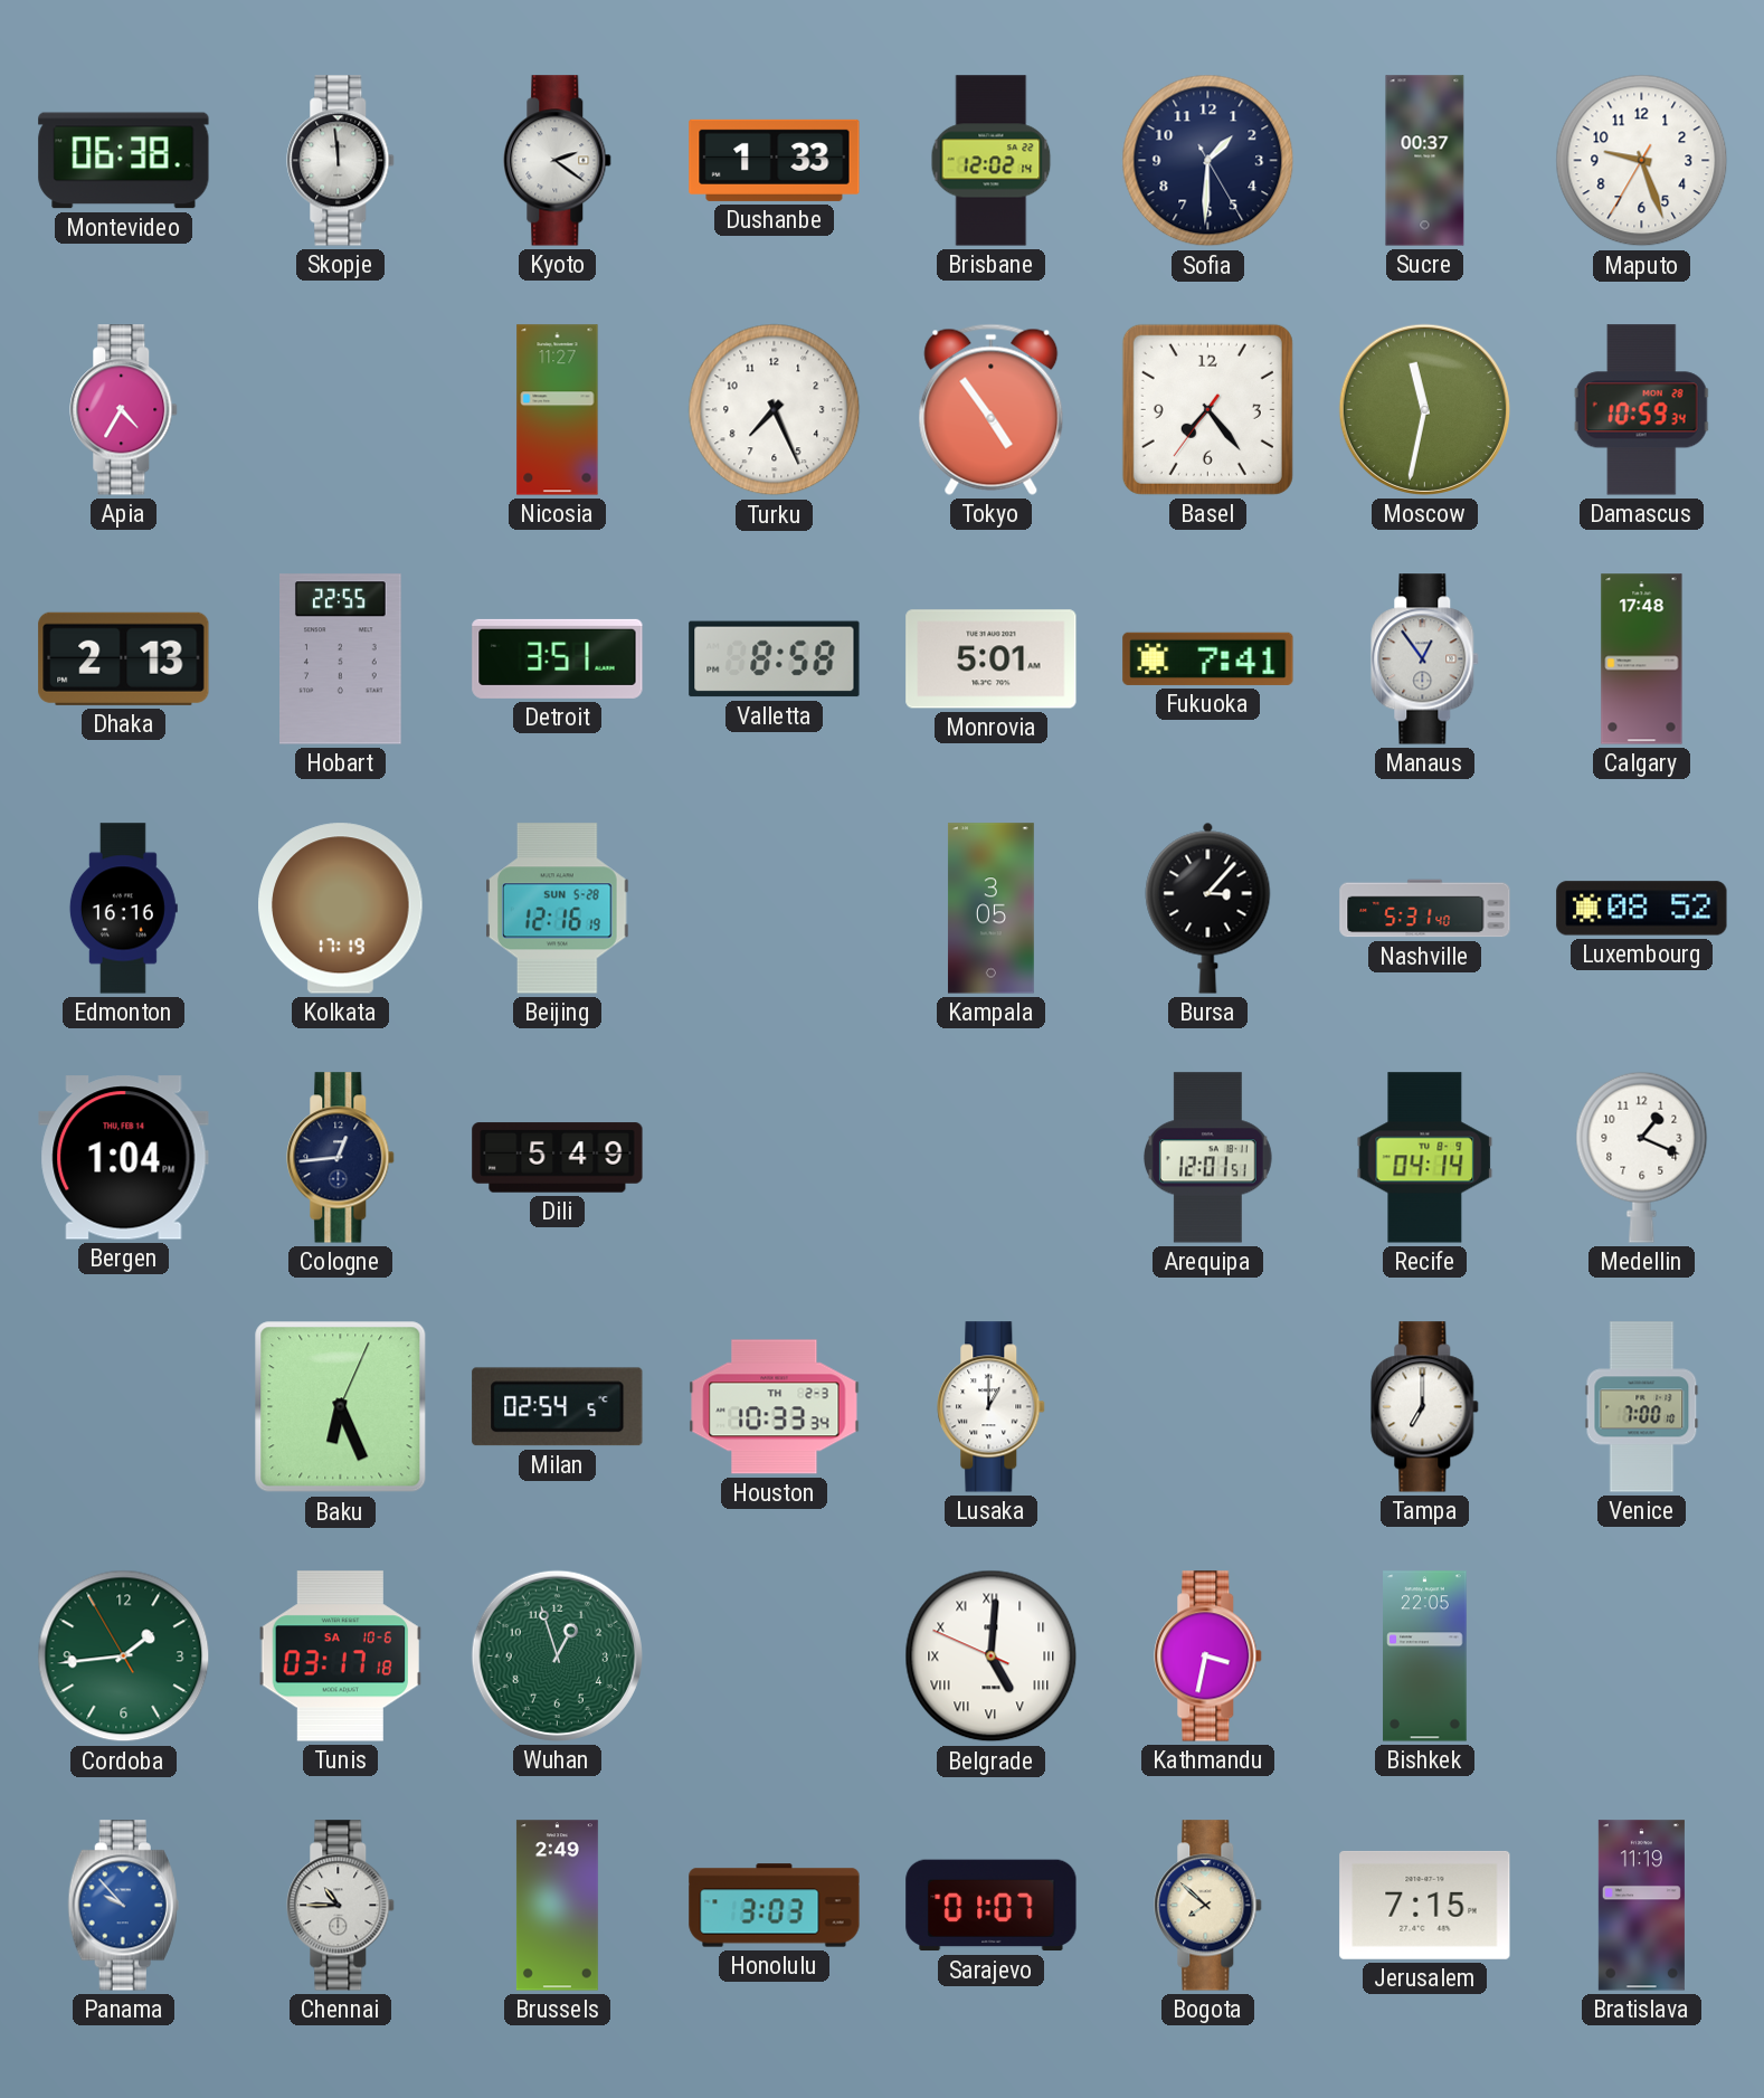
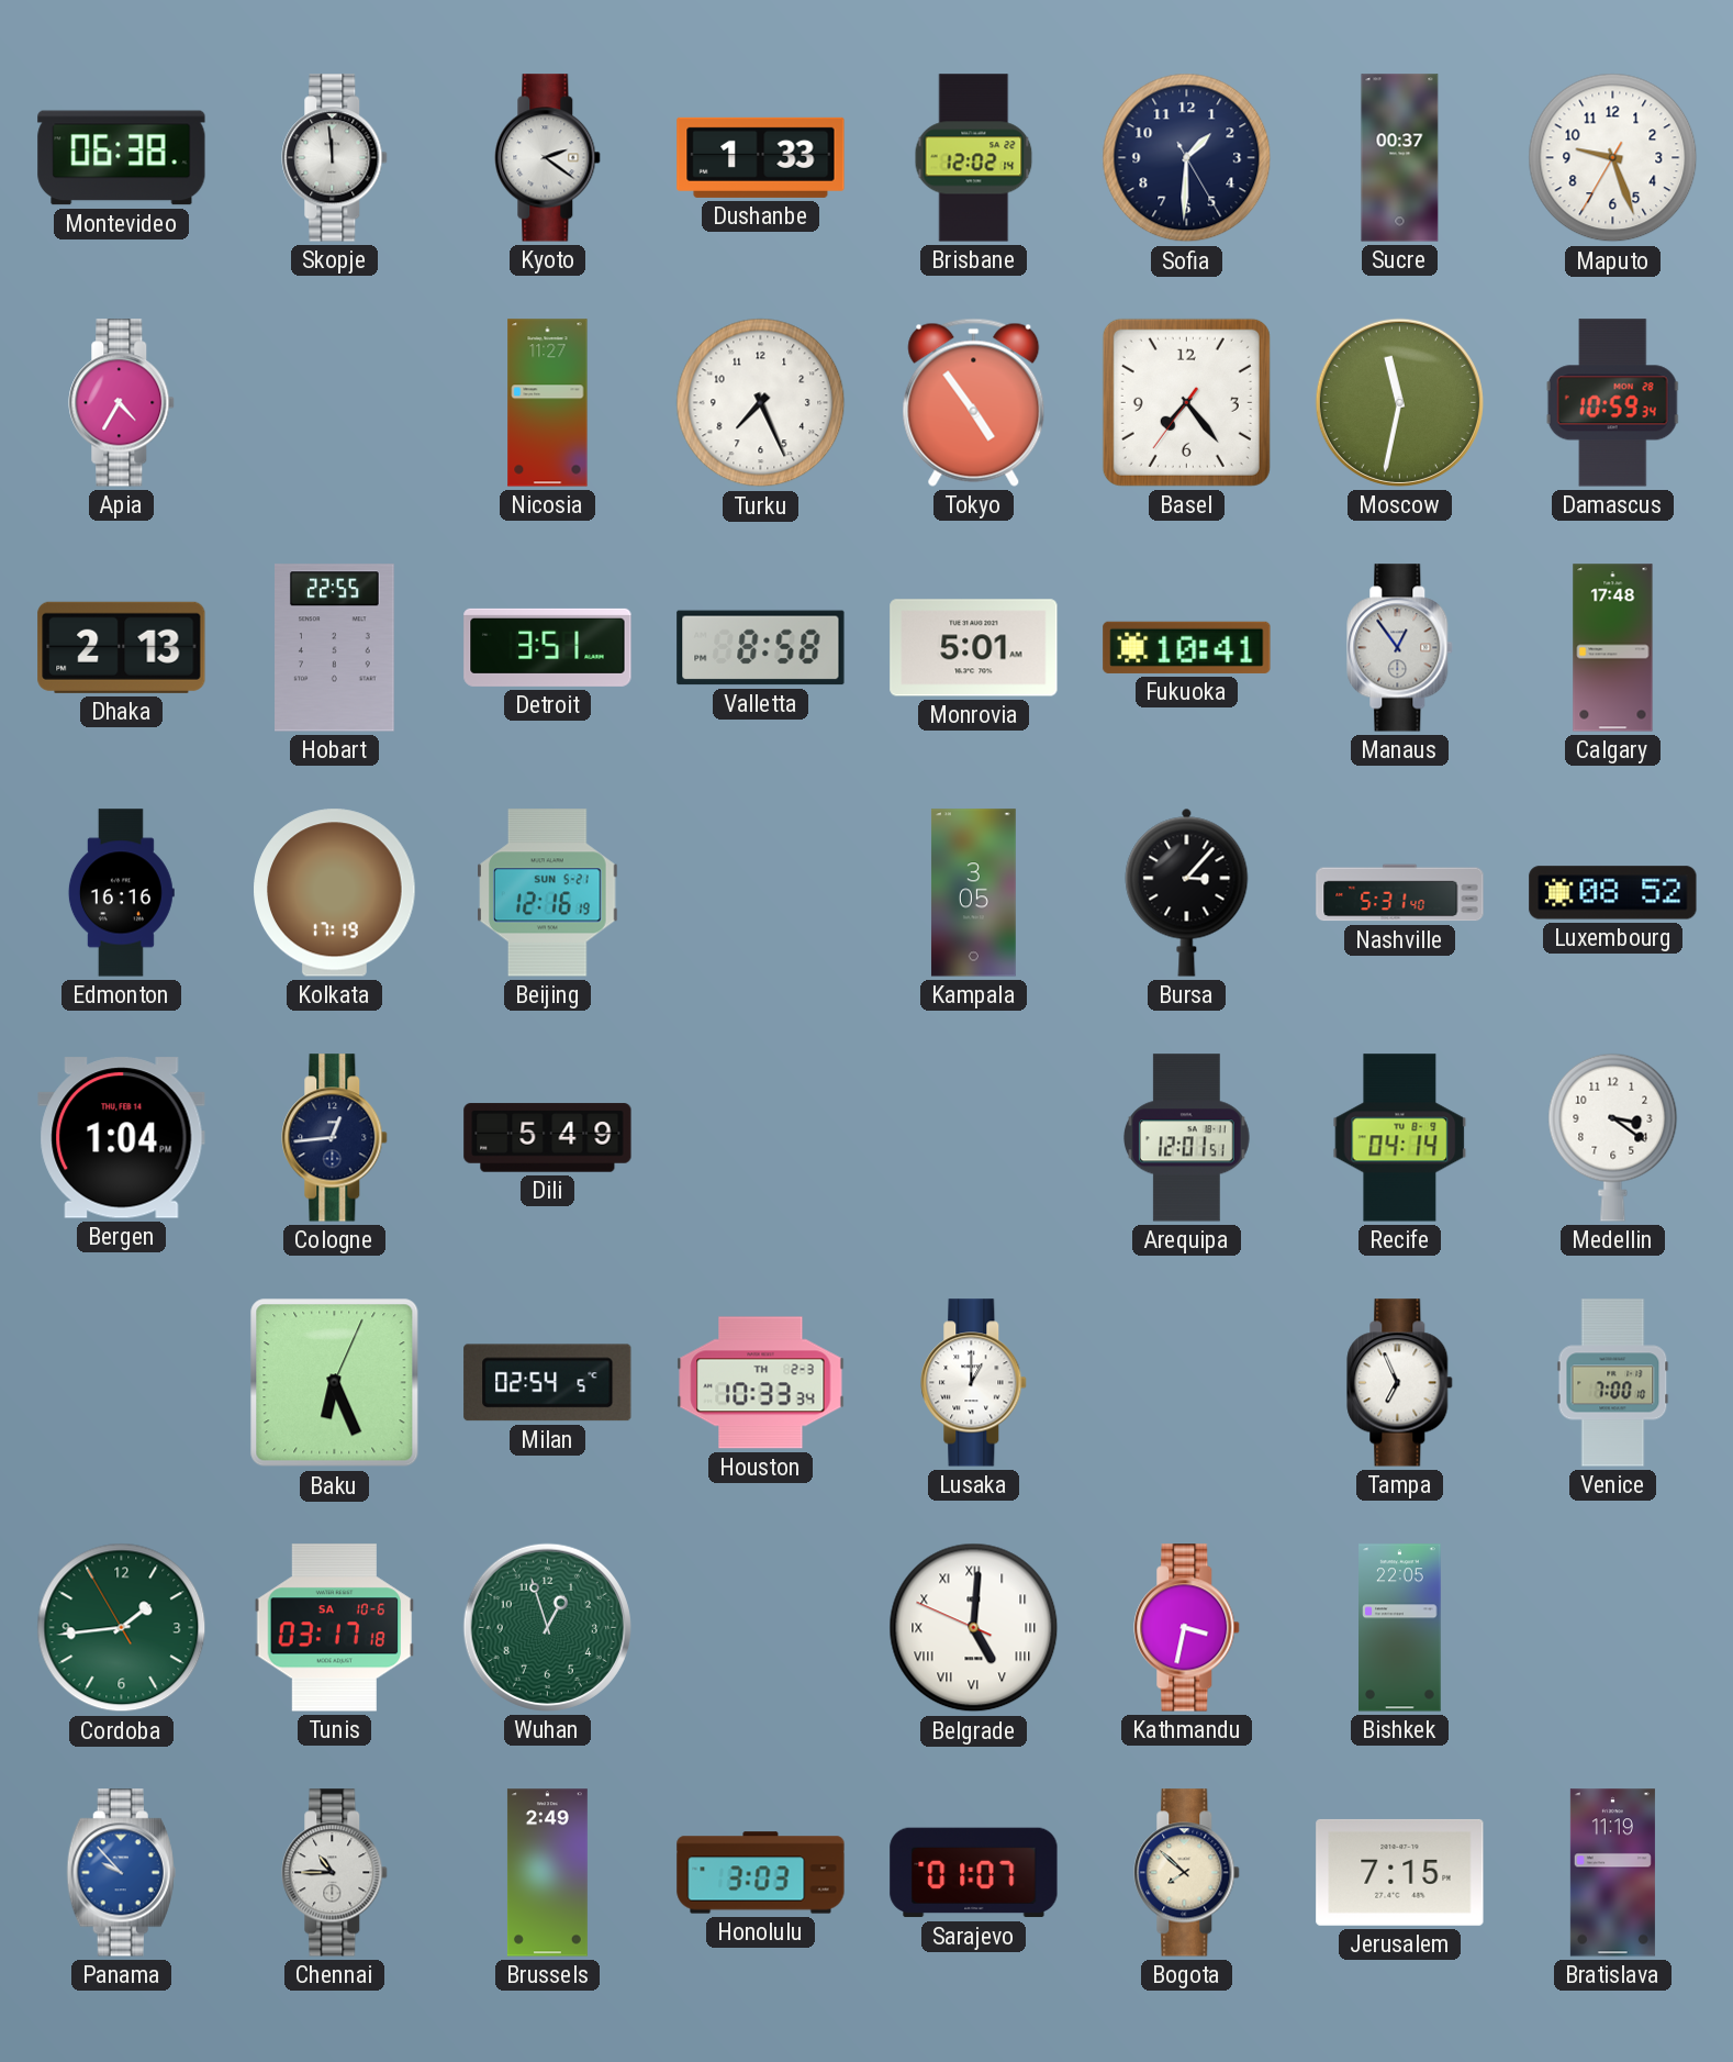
Fukuoka: 7:41 -> 10:41 (1187, 647)
Beijing date: SUN 5-28 -> SUN 5-21 (548, 893)
Medellin: 1:19 -> 3:21 (1613, 1137)
Tampa: 7:00 -> 6:56 (1400, 1383)
